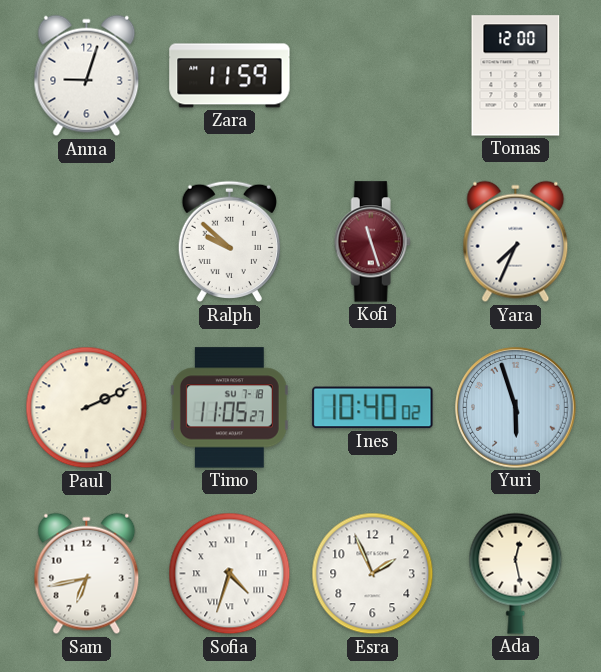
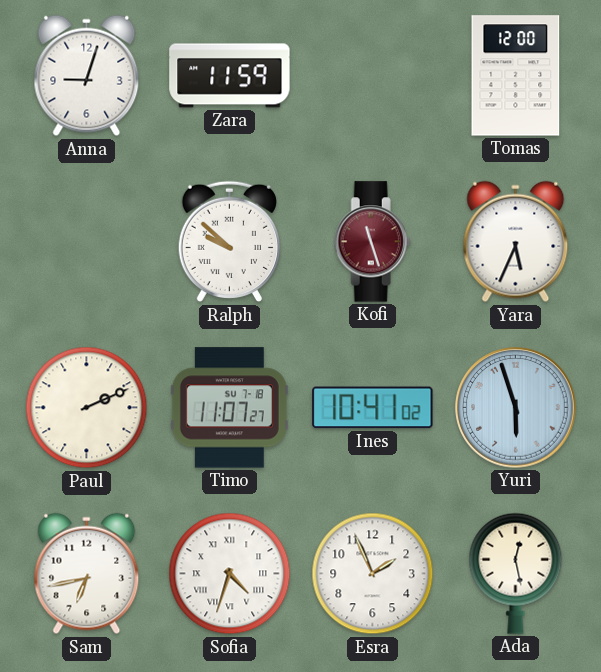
Yara: 7:34 -> 5:34 (516, 242)
Timo: 11:05 -> 11:07 (229, 408)
Ines: 10:40 -> 10:41 (373, 408)
